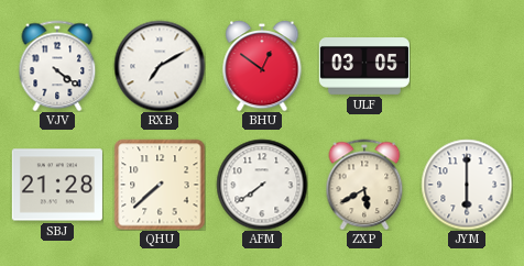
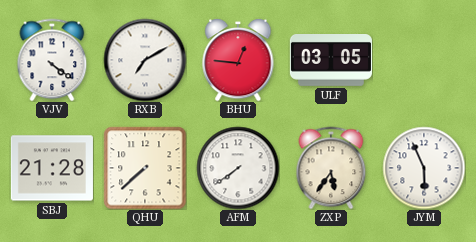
BHU: 12:51 -> 12:46 (238, 60)
ZXP: 5:40 -> 5:36 (331, 168)
JYM: 6:00 -> 5:56 (424, 168)
